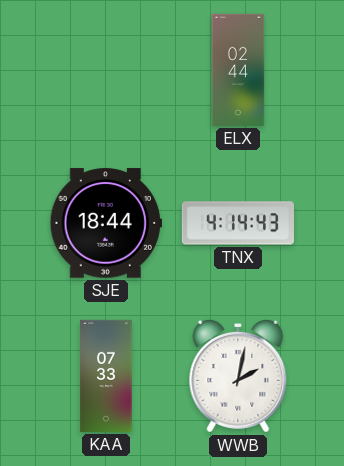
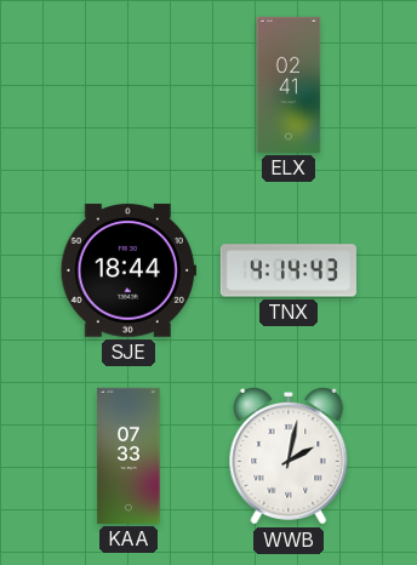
ELX: 02:44 -> 02:41 (289, 85)
